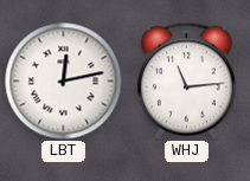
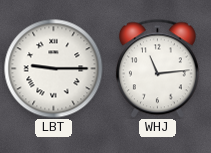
LBT: 12:13 -> 9:15 (54, 69)
